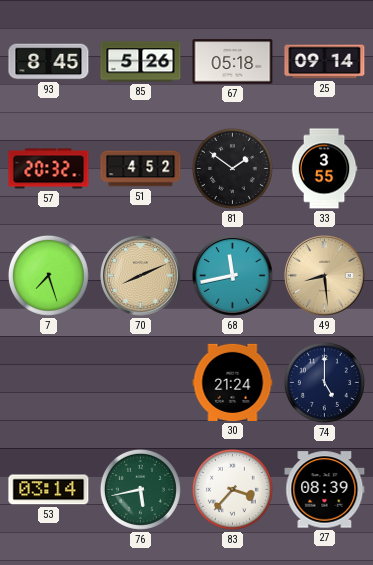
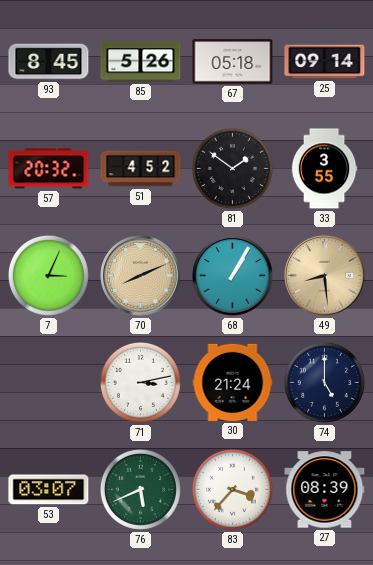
7: 7:27 -> 3:04 (48, 275)
68: 11:43 -> 1:05 (233, 276)
71: none -> 3:13 (140, 382)
53: 03:14 -> 03:07 (49, 490)
76: 5:43 -> 5:41 (140, 489)
